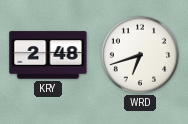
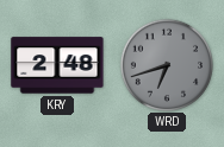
WRD dial: white -> grey (166, 64)
